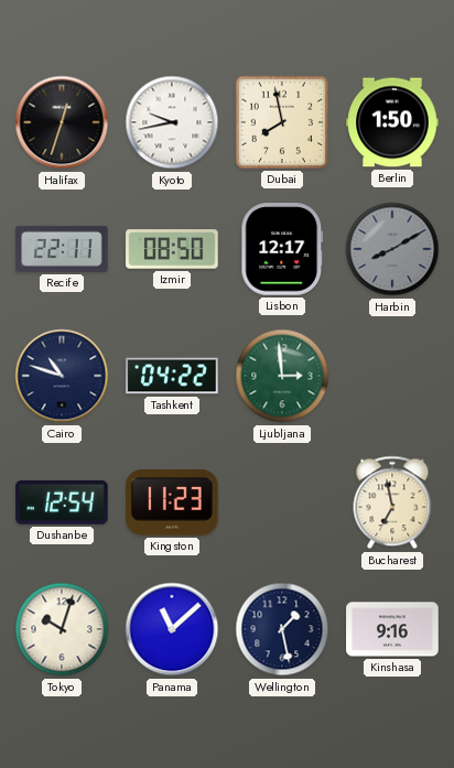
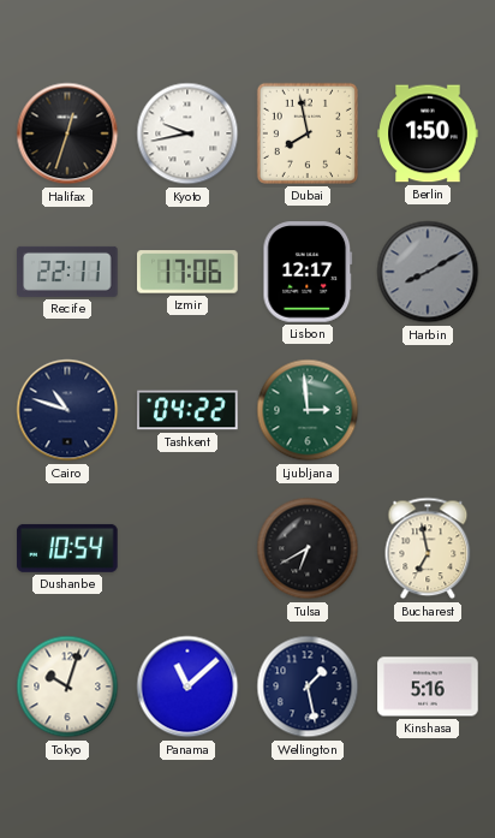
Izmir: 08:50 -> 17:06 (187, 272)
Dushanbe: 12:54 -> 10:54 (67, 548)
Kingston: 11:23 -> none (173, 504)
Tulsa: none -> 6:40 (308, 548)
Kinshasa: 9:16 -> 5:16 (428, 687)
